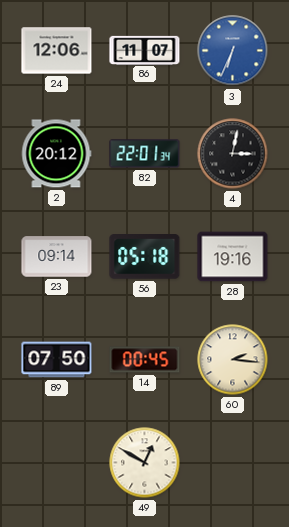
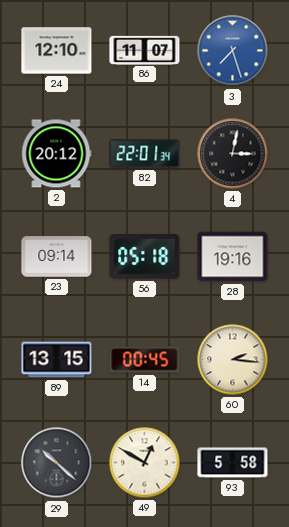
24: 12:06 -> 12:10 (57, 51)
3: 6:34 -> 7:27 (233, 51)
89: 07:50 -> 13:15 (57, 360)
29: none -> 10:22 (57, 463)
93: none -> 5:58 (233, 463)
